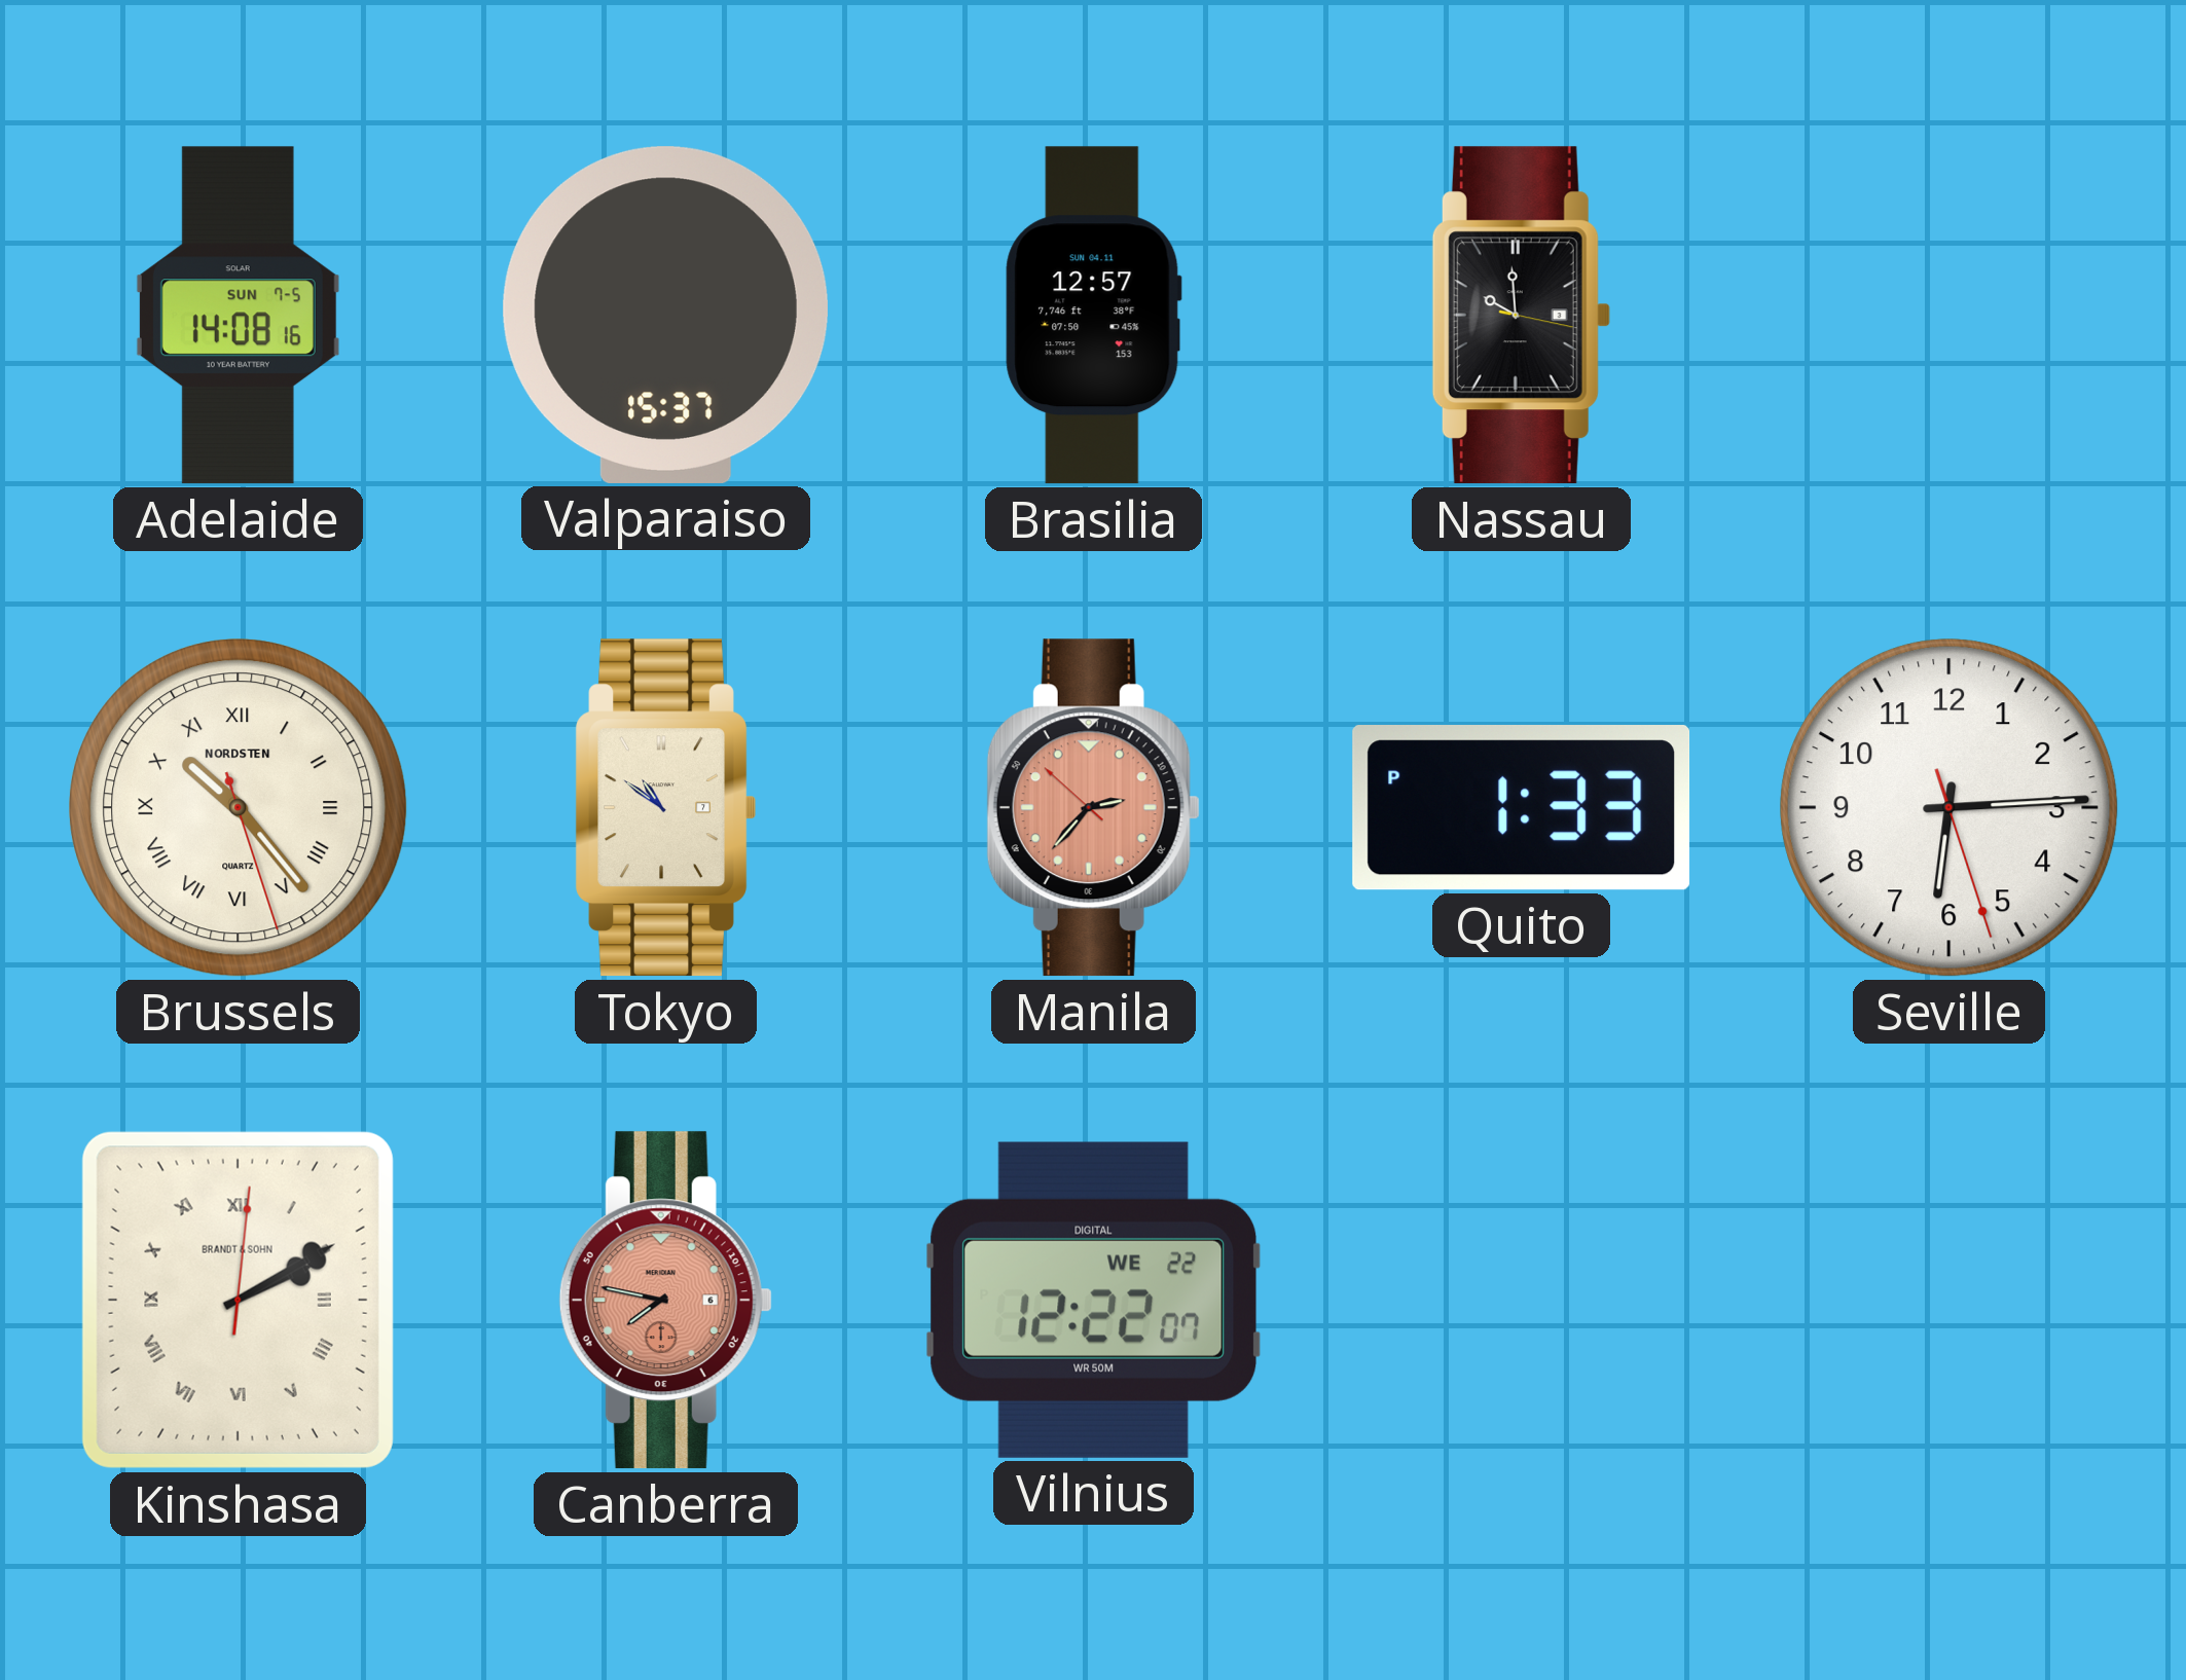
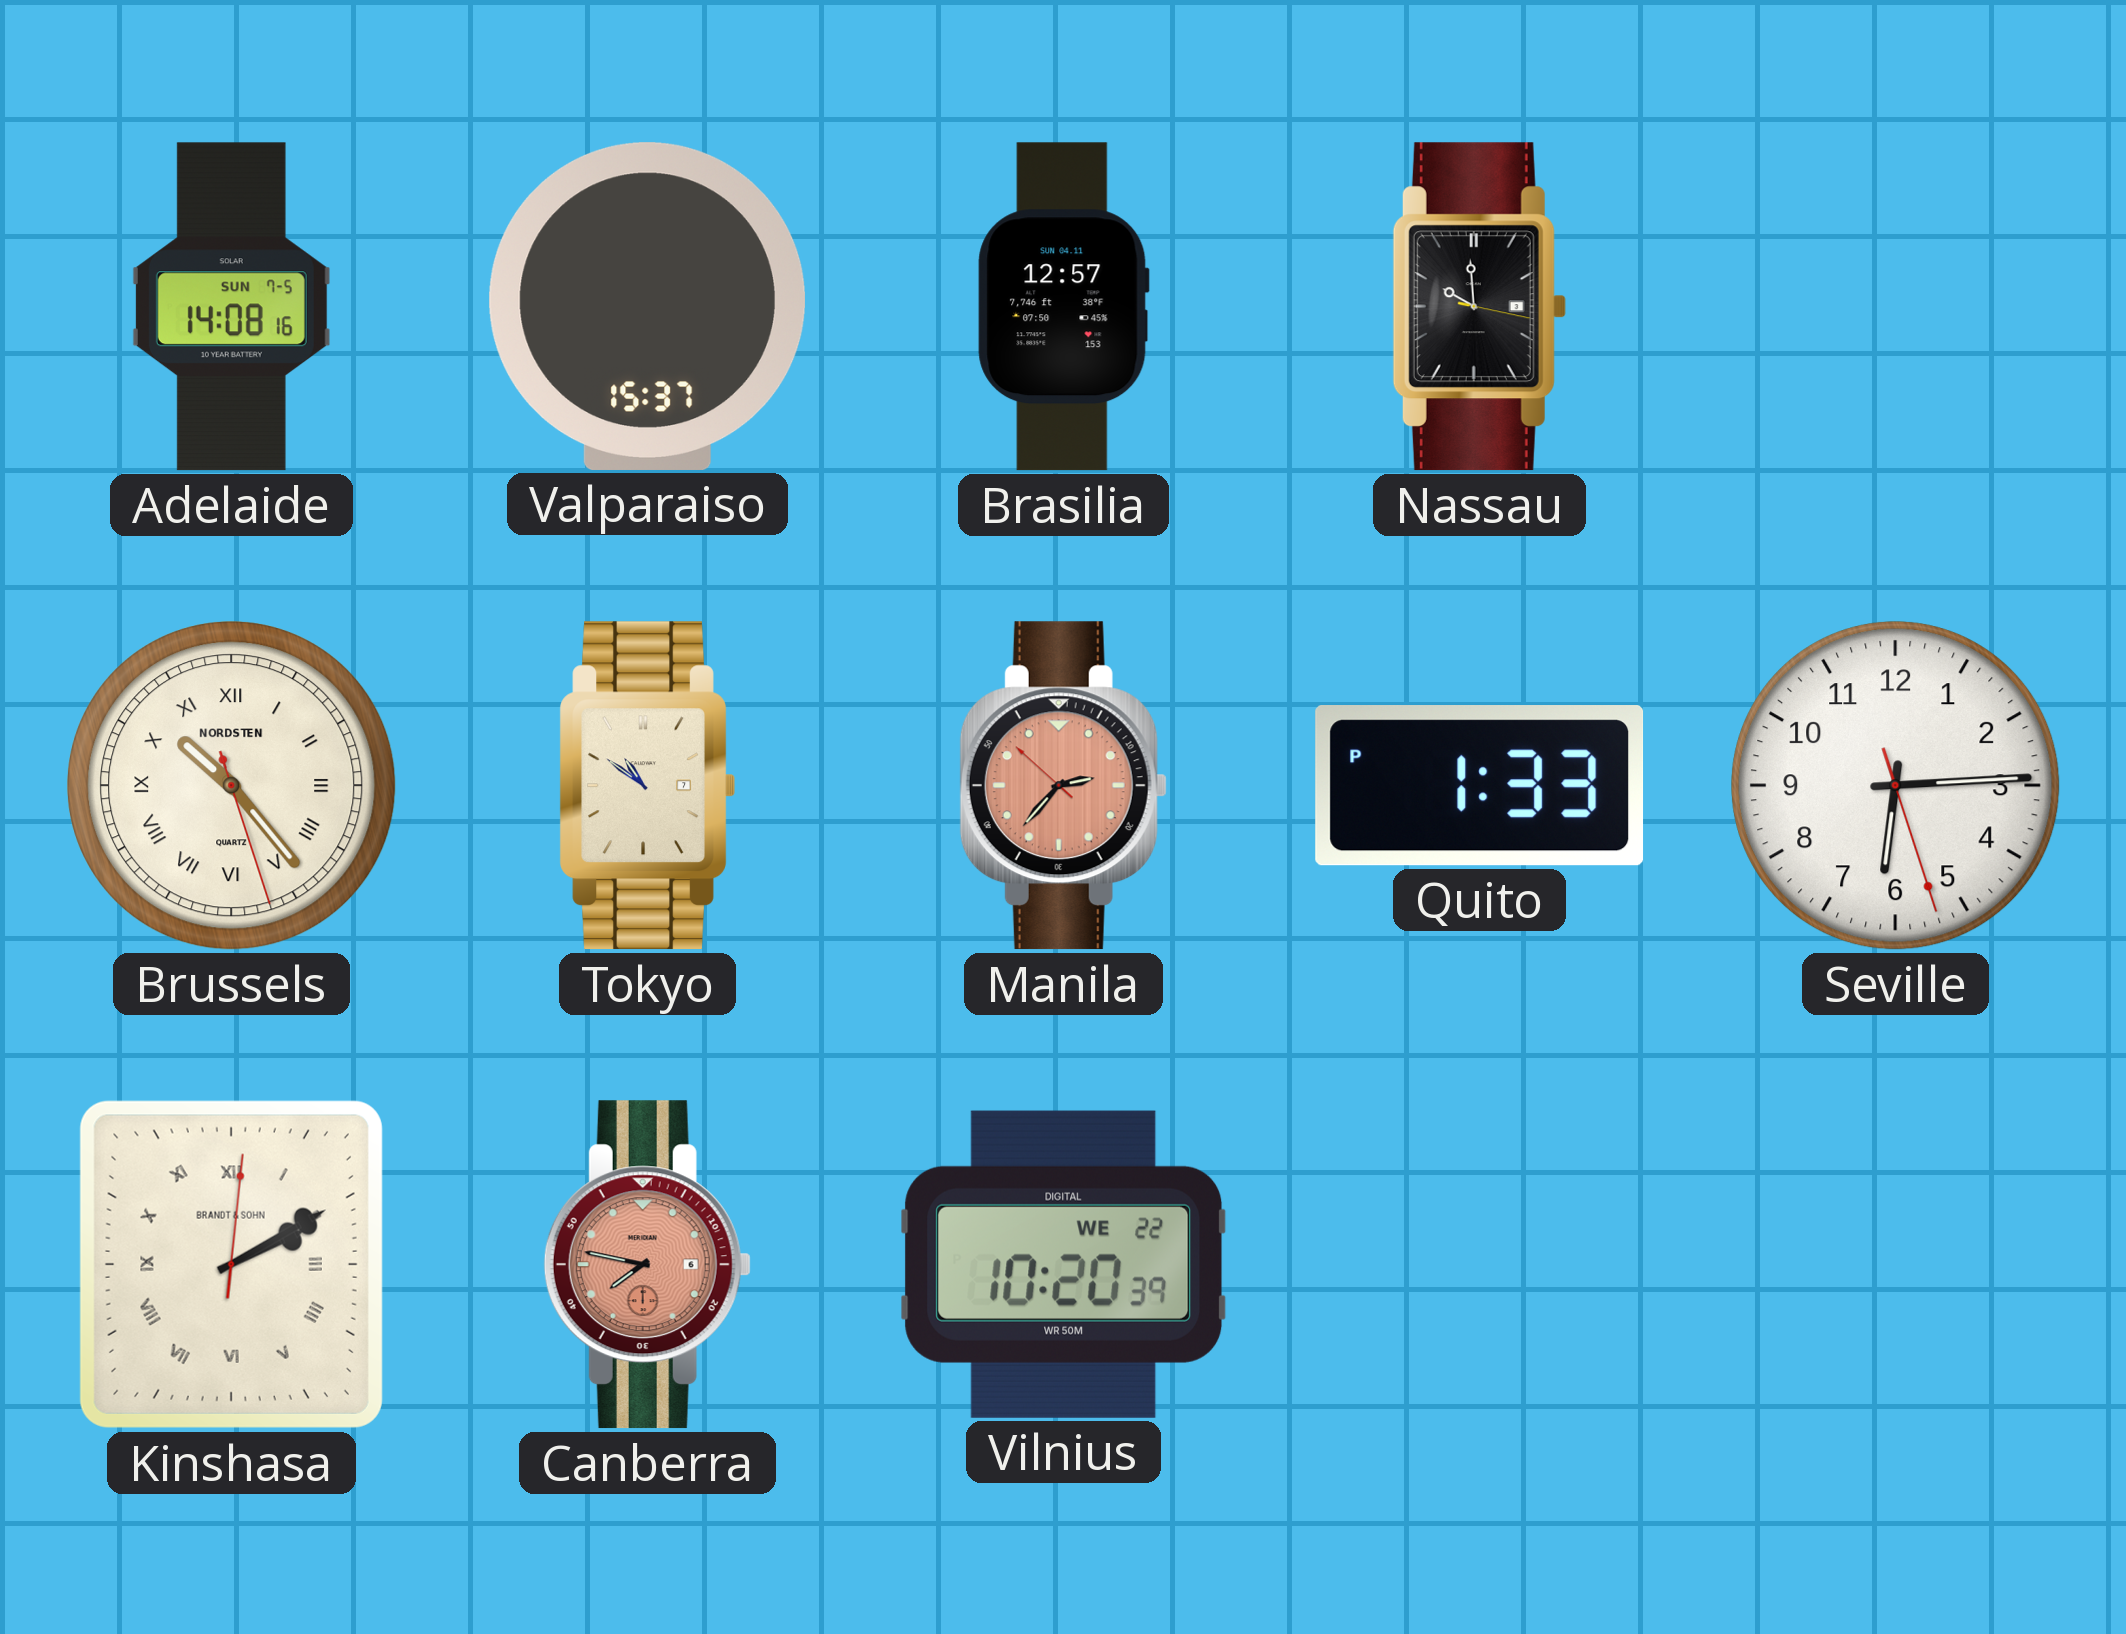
Vilnius: 12:22 -> 10:20 (1064, 1264)
